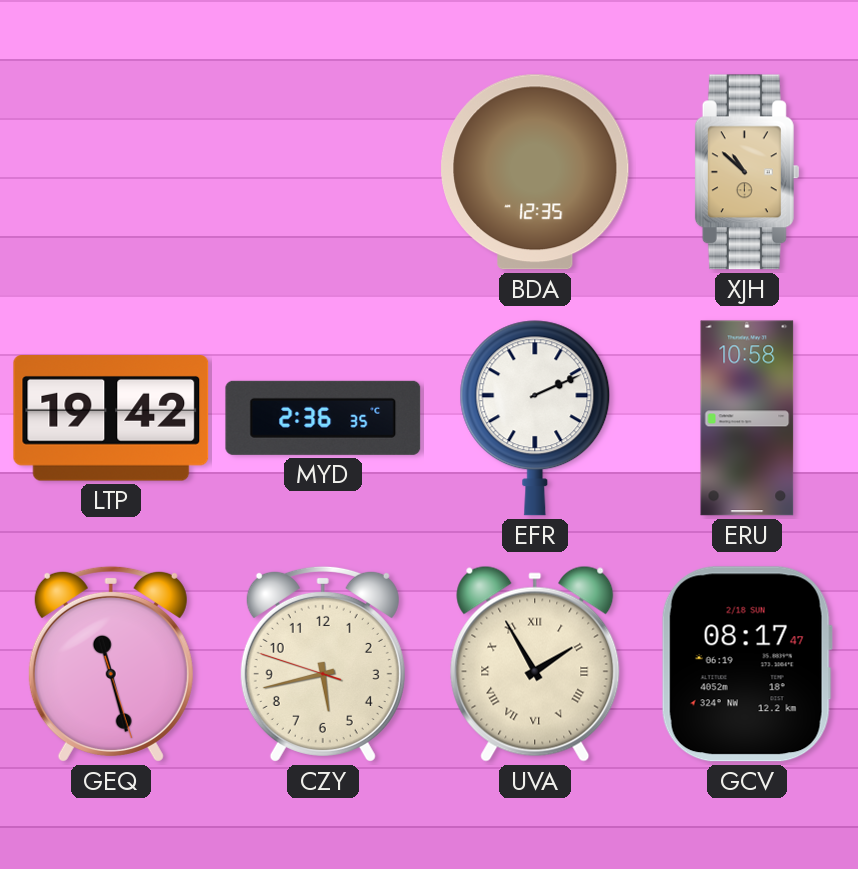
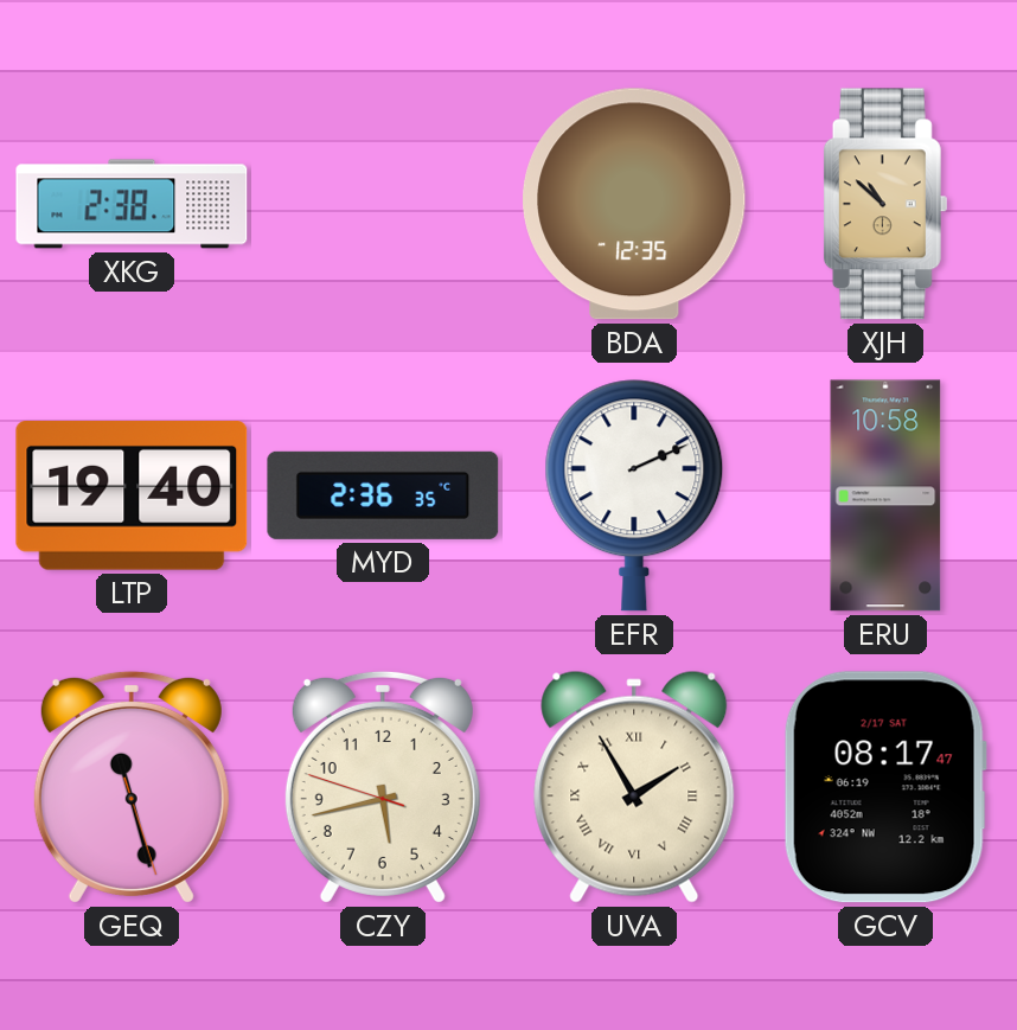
XKG: none -> 2:38 (132, 204)
LTP: 19:42 -> 19:40 (132, 497)
GCV date: 2/18 SUN -> 2/17 SAT (885, 787)
